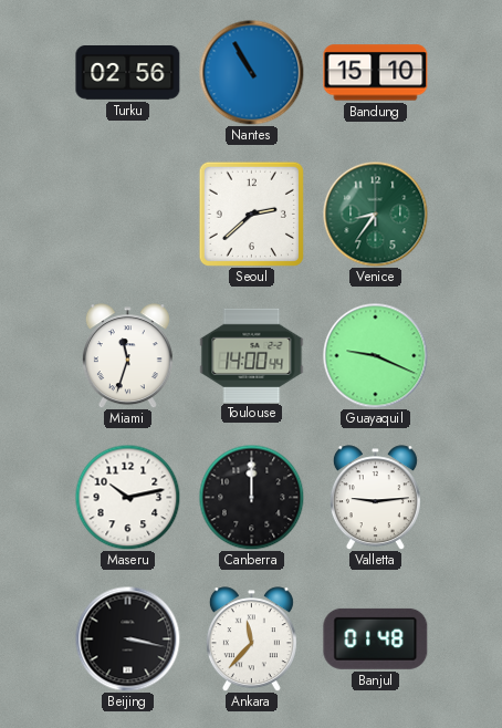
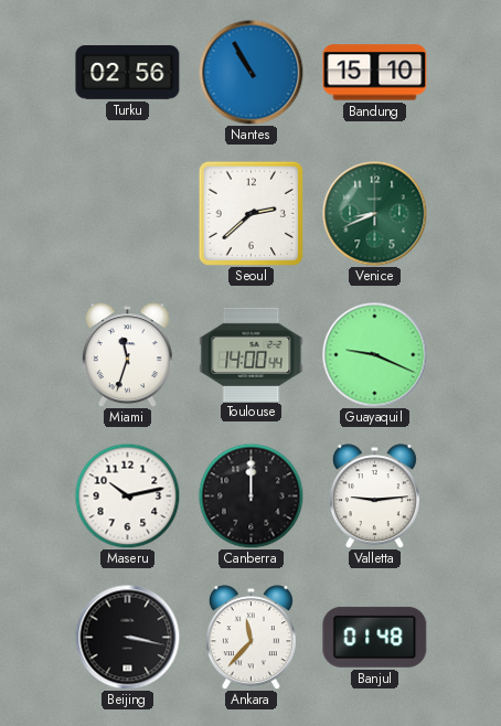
Venice: 8:36 -> 8:41 (374, 213)
